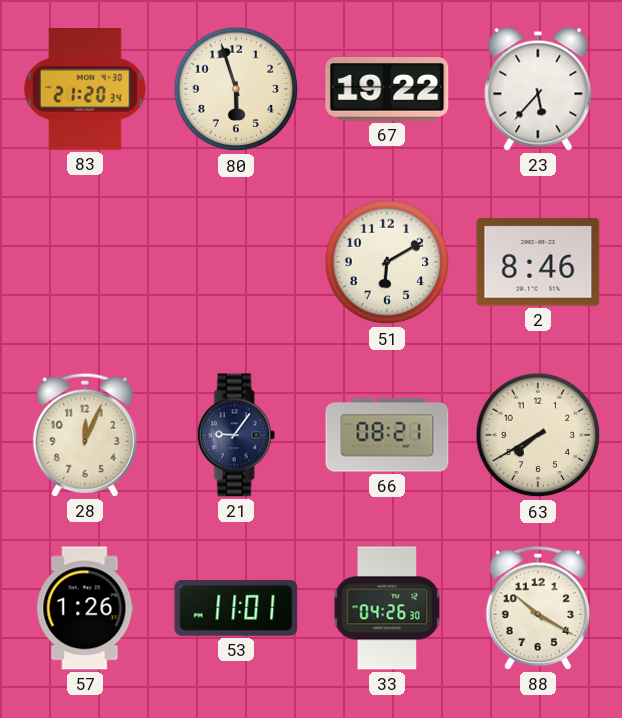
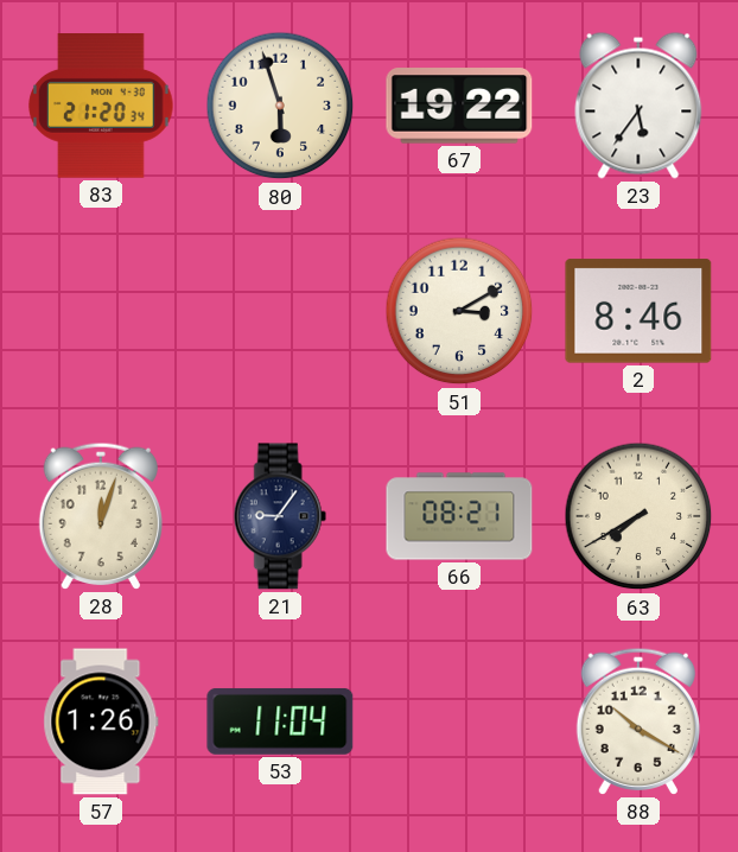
23: 5:37 -> 5:36 (638, 106)
51: 6:10 -> 3:10 (459, 311)
28: 12:04 -> 12:03 (100, 516)
53: 11:01 -> 11:04 (280, 721)
33: 04:26 -> none (387, 608)
